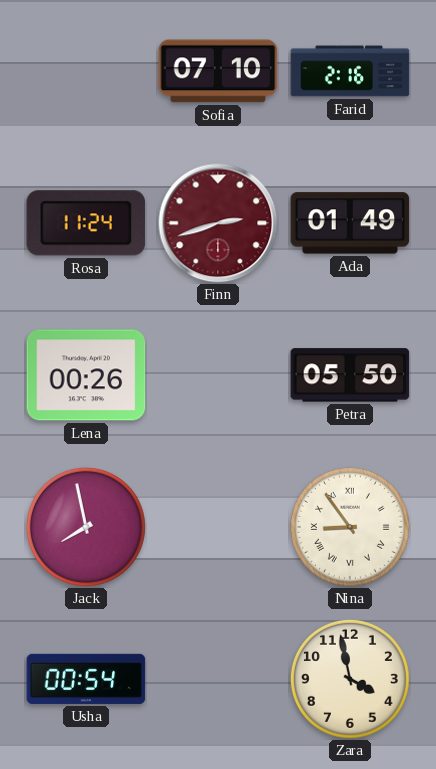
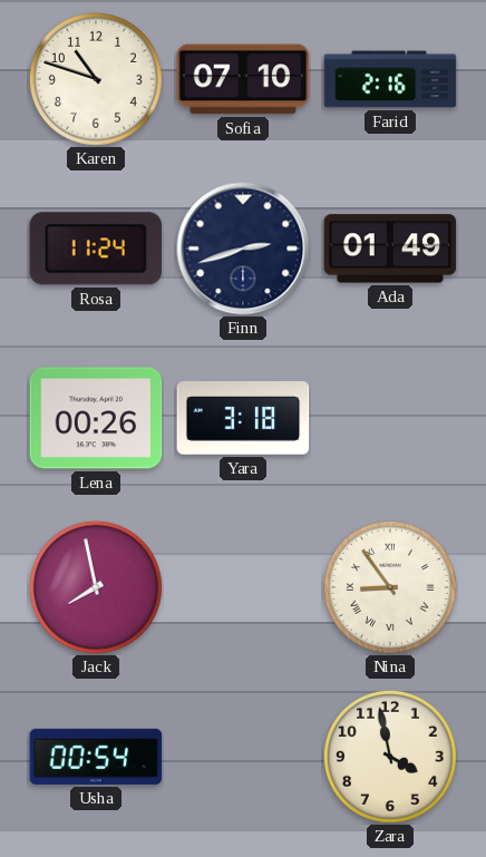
Karen: none -> 10:48 (96, 79)
Finn dial: burgundy -> navy (243, 249)
Yara: none -> 3:18 (243, 418)
Petra: 05:50 -> none (350, 375)
